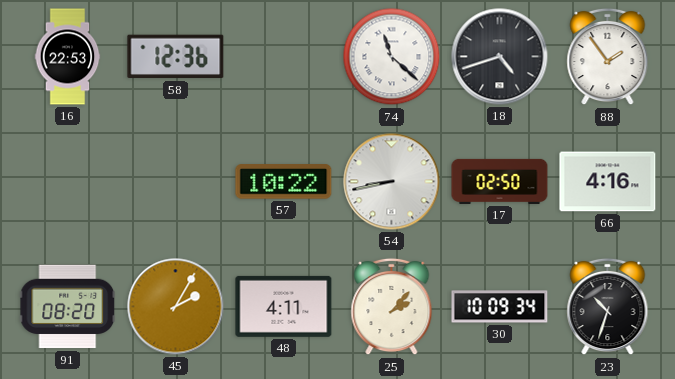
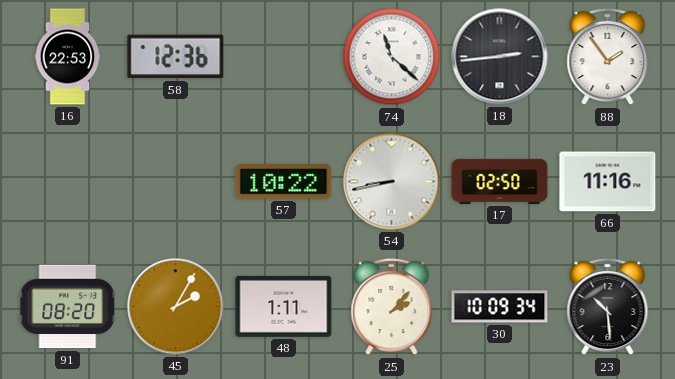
18: 4:42 -> 2:44 (500, 57)
66: 4:16 -> 11:16 (608, 182)
48: 4:11 -> 1:11 (284, 306)
23: 10:33 -> 10:29 (608, 307)
